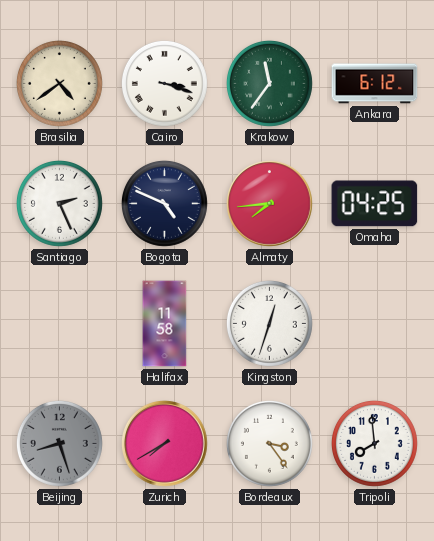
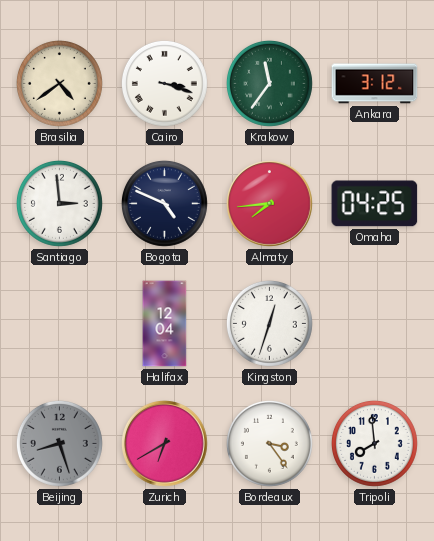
Ankara: 6:12 -> 3:12 (375, 84)
Santiago: 2:26 -> 2:59 (59, 203)
Halifax: 11:58 -> 12:04 (165, 324)
Zurich: 7:40 -> 6:40 (165, 444)
